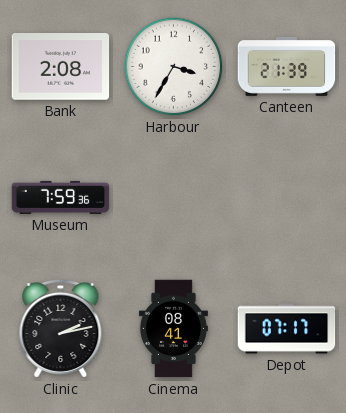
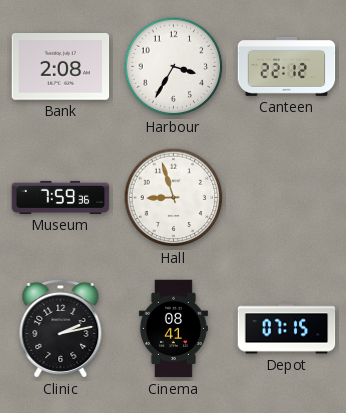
Canteen: 21:39 -> 22:12 (287, 66)
Hall: none -> 8:57 (174, 198)
Depot: 07:17 -> 07:15 (287, 329)
